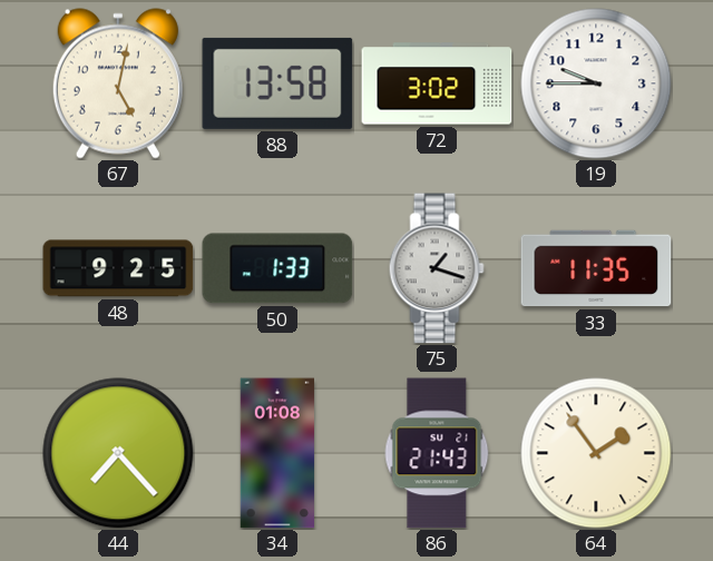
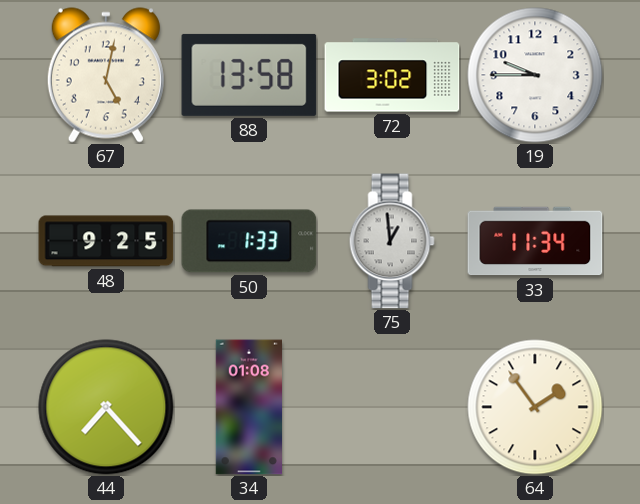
75: 1:18 -> 12:59 (392, 241)
33: 11:35 -> 11:34 (535, 241)
86: 21:43 -> none (437, 453)
